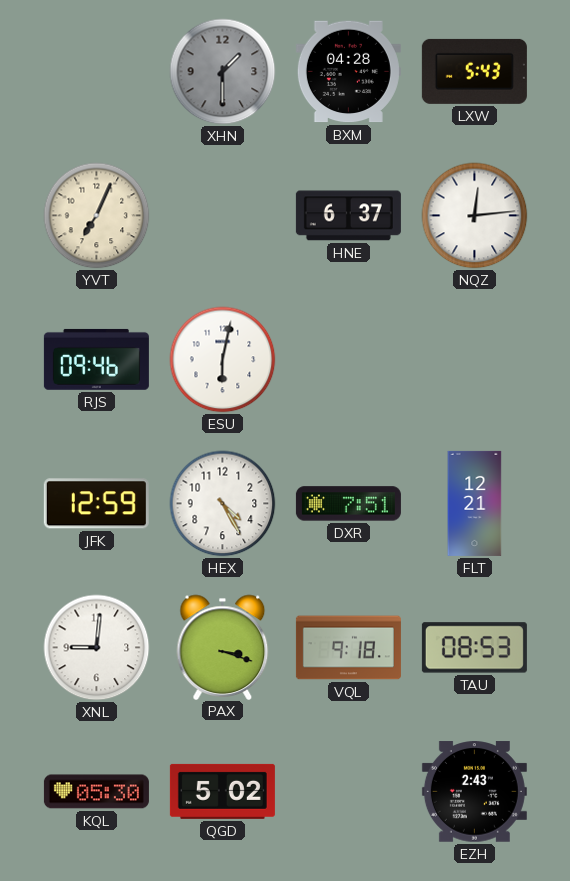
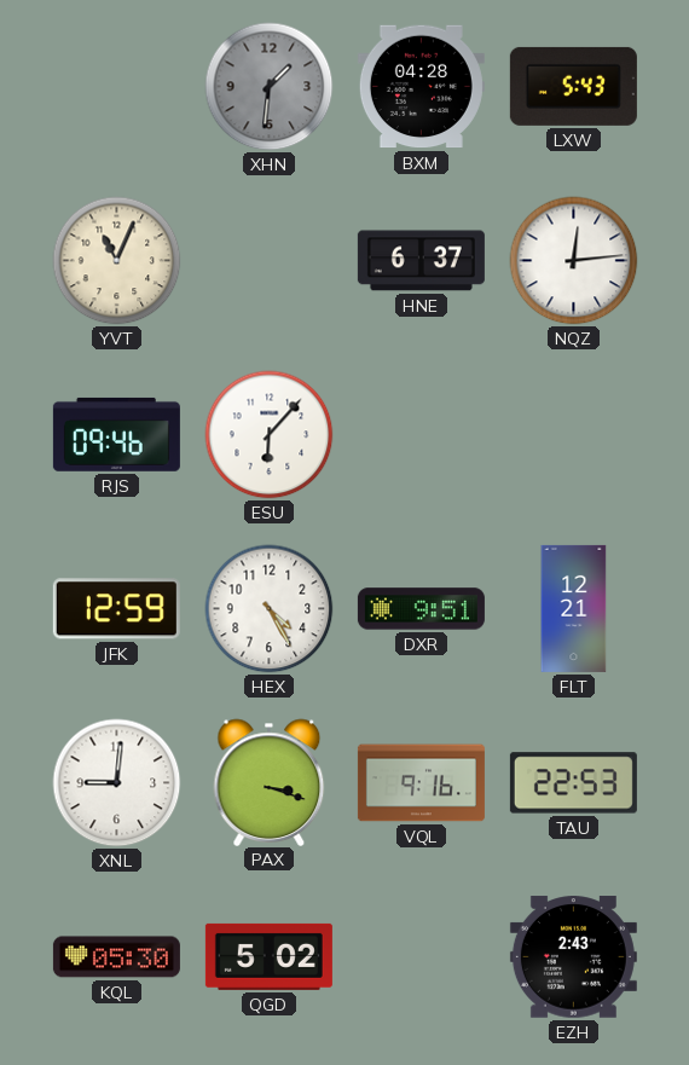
XHN: 1:30 -> 1:31 (270, 87)
YVT: 7:04 -> 11:04 (117, 261)
ESU: 6:02 -> 6:07 (270, 435)
DXR: 7:51 -> 9:51 (421, 609)
VQL: 9:18 -> 9:16 (421, 783)
TAU: 08:53 -> 22:53 (573, 783)
